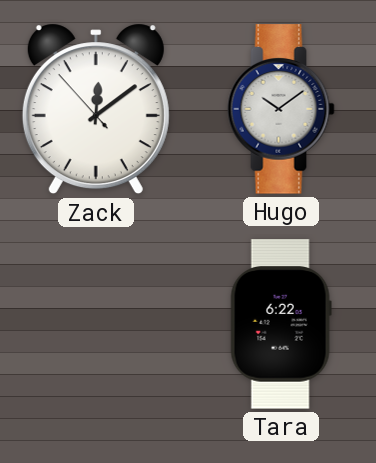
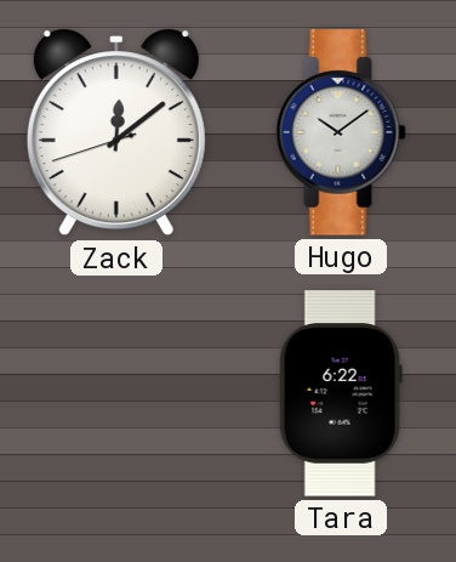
Zack: 12:08:53 -> 12:08:42 (116, 132)
